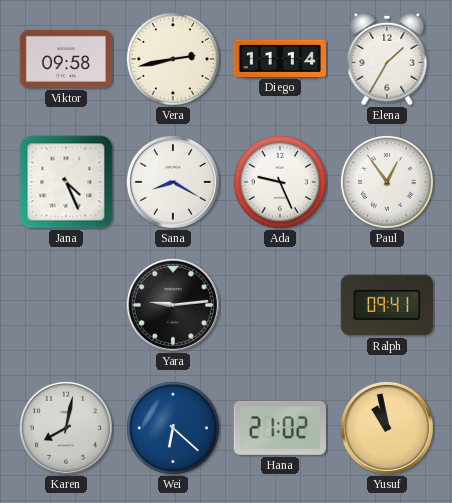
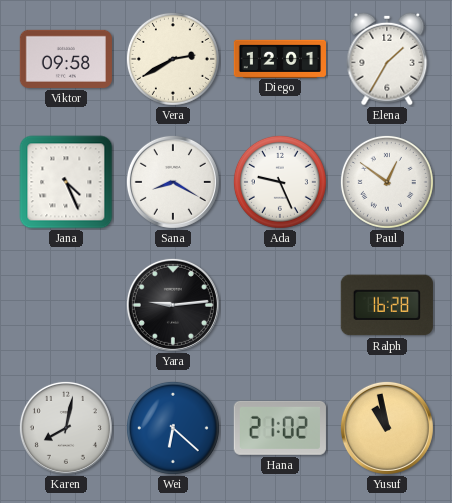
Vera: 2:43 -> 2:40 (173, 59)
Diego: 11:14 -> 12:01 (279, 58)
Paul: 12:54 -> 12:51 (387, 182)
Ralph: 09:41 -> 16:28 (387, 305)
